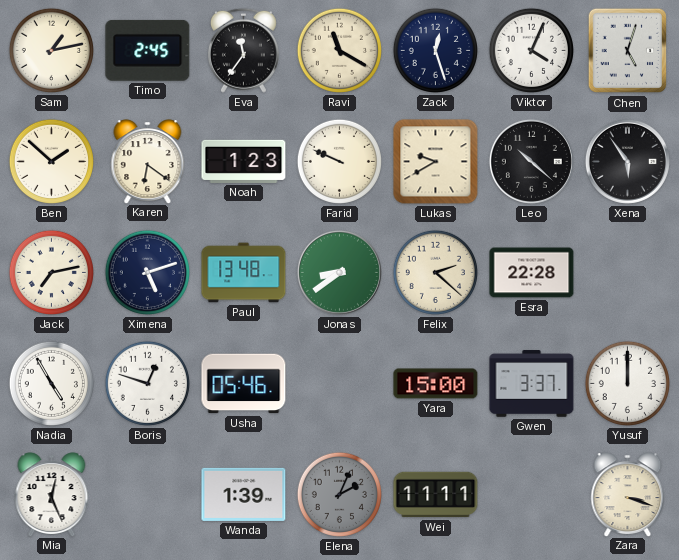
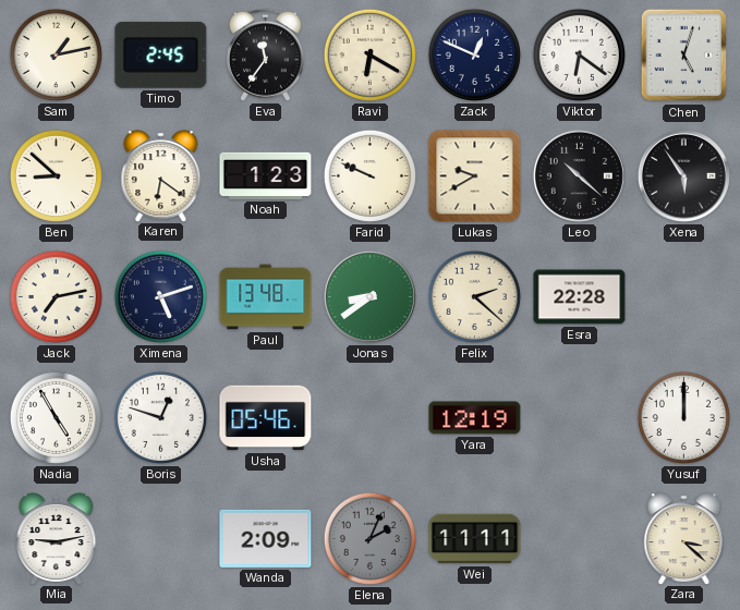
Ravi: 11:20 -> 6:20 (369, 54)
Zack: 12:27 -> 12:49 (474, 54)
Viktor: 4:04 -> 6:21 (579, 54)
Ben: 1:52 -> 8:52 (56, 175)
Yara: 15:00 -> 12:19 (475, 418)
Gwen: 3:37 -> none (532, 384)
Mia: 12:26 -> 9:13 (57, 538)
Wanda: 1:39 -> 2:09 (266, 538)
Zara: 3:18 -> 3:22 (684, 538)
